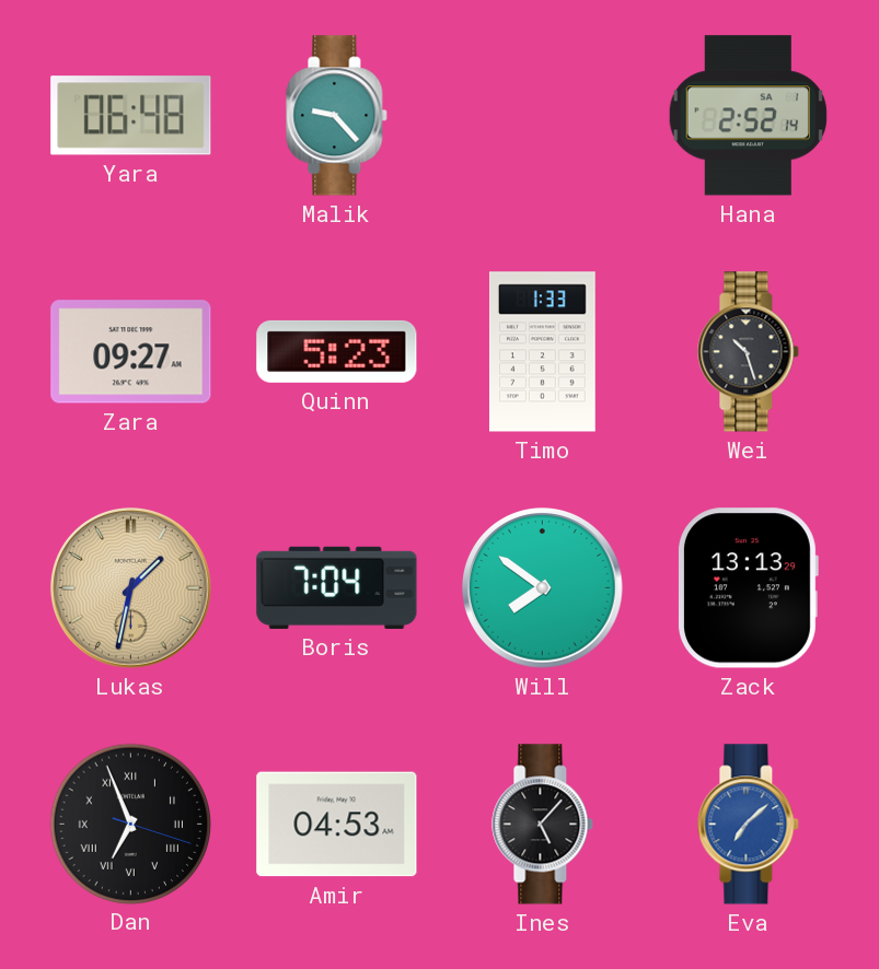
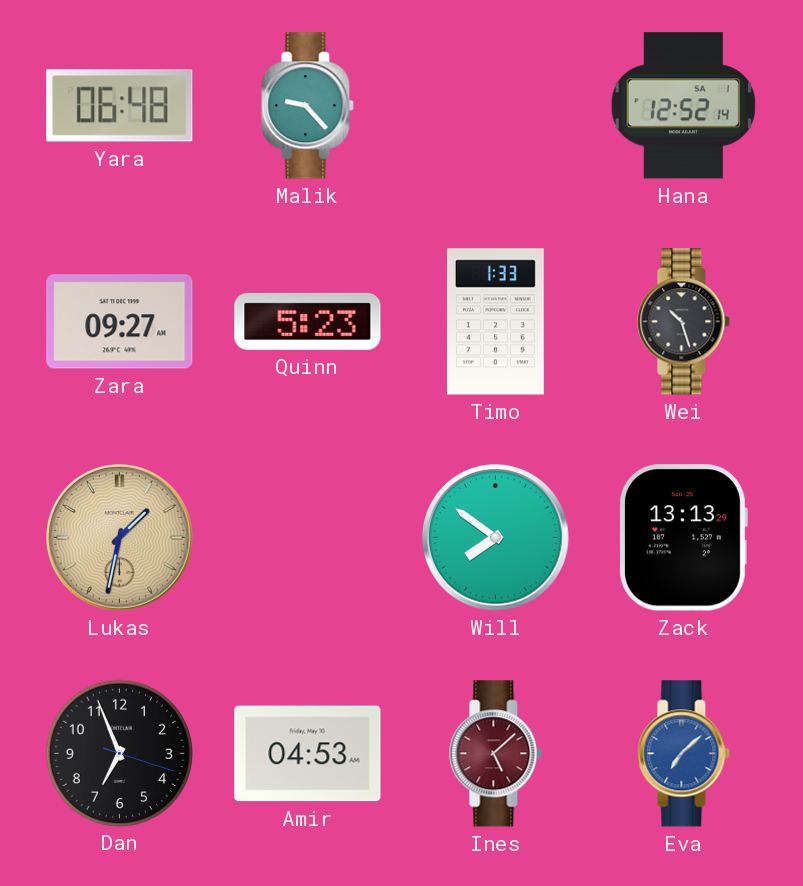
Hana: 2:52 -> 12:52 (683, 106)
Boris: 7:04 -> none (337, 587)
Dan numerals: Roman -> Arabic (119, 753)
Ines: 5:07 -> 5:08 (496, 754)
Ines dial: black -> burgundy (496, 754)
